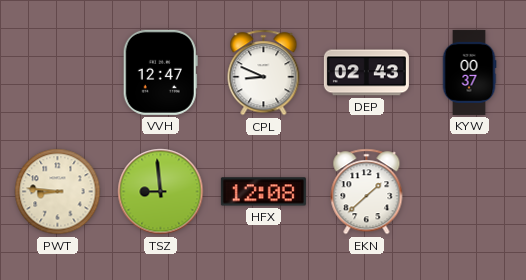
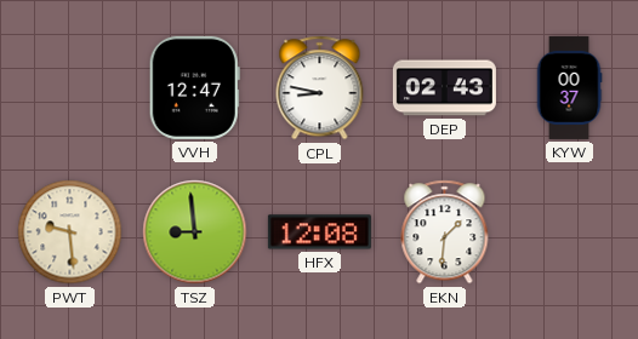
CPL: 8:49 -> 8:47 (320, 88)
PWT: 8:46 -> 9:29 (70, 232)
EKN: 1:38 -> 1:31 (445, 232)
